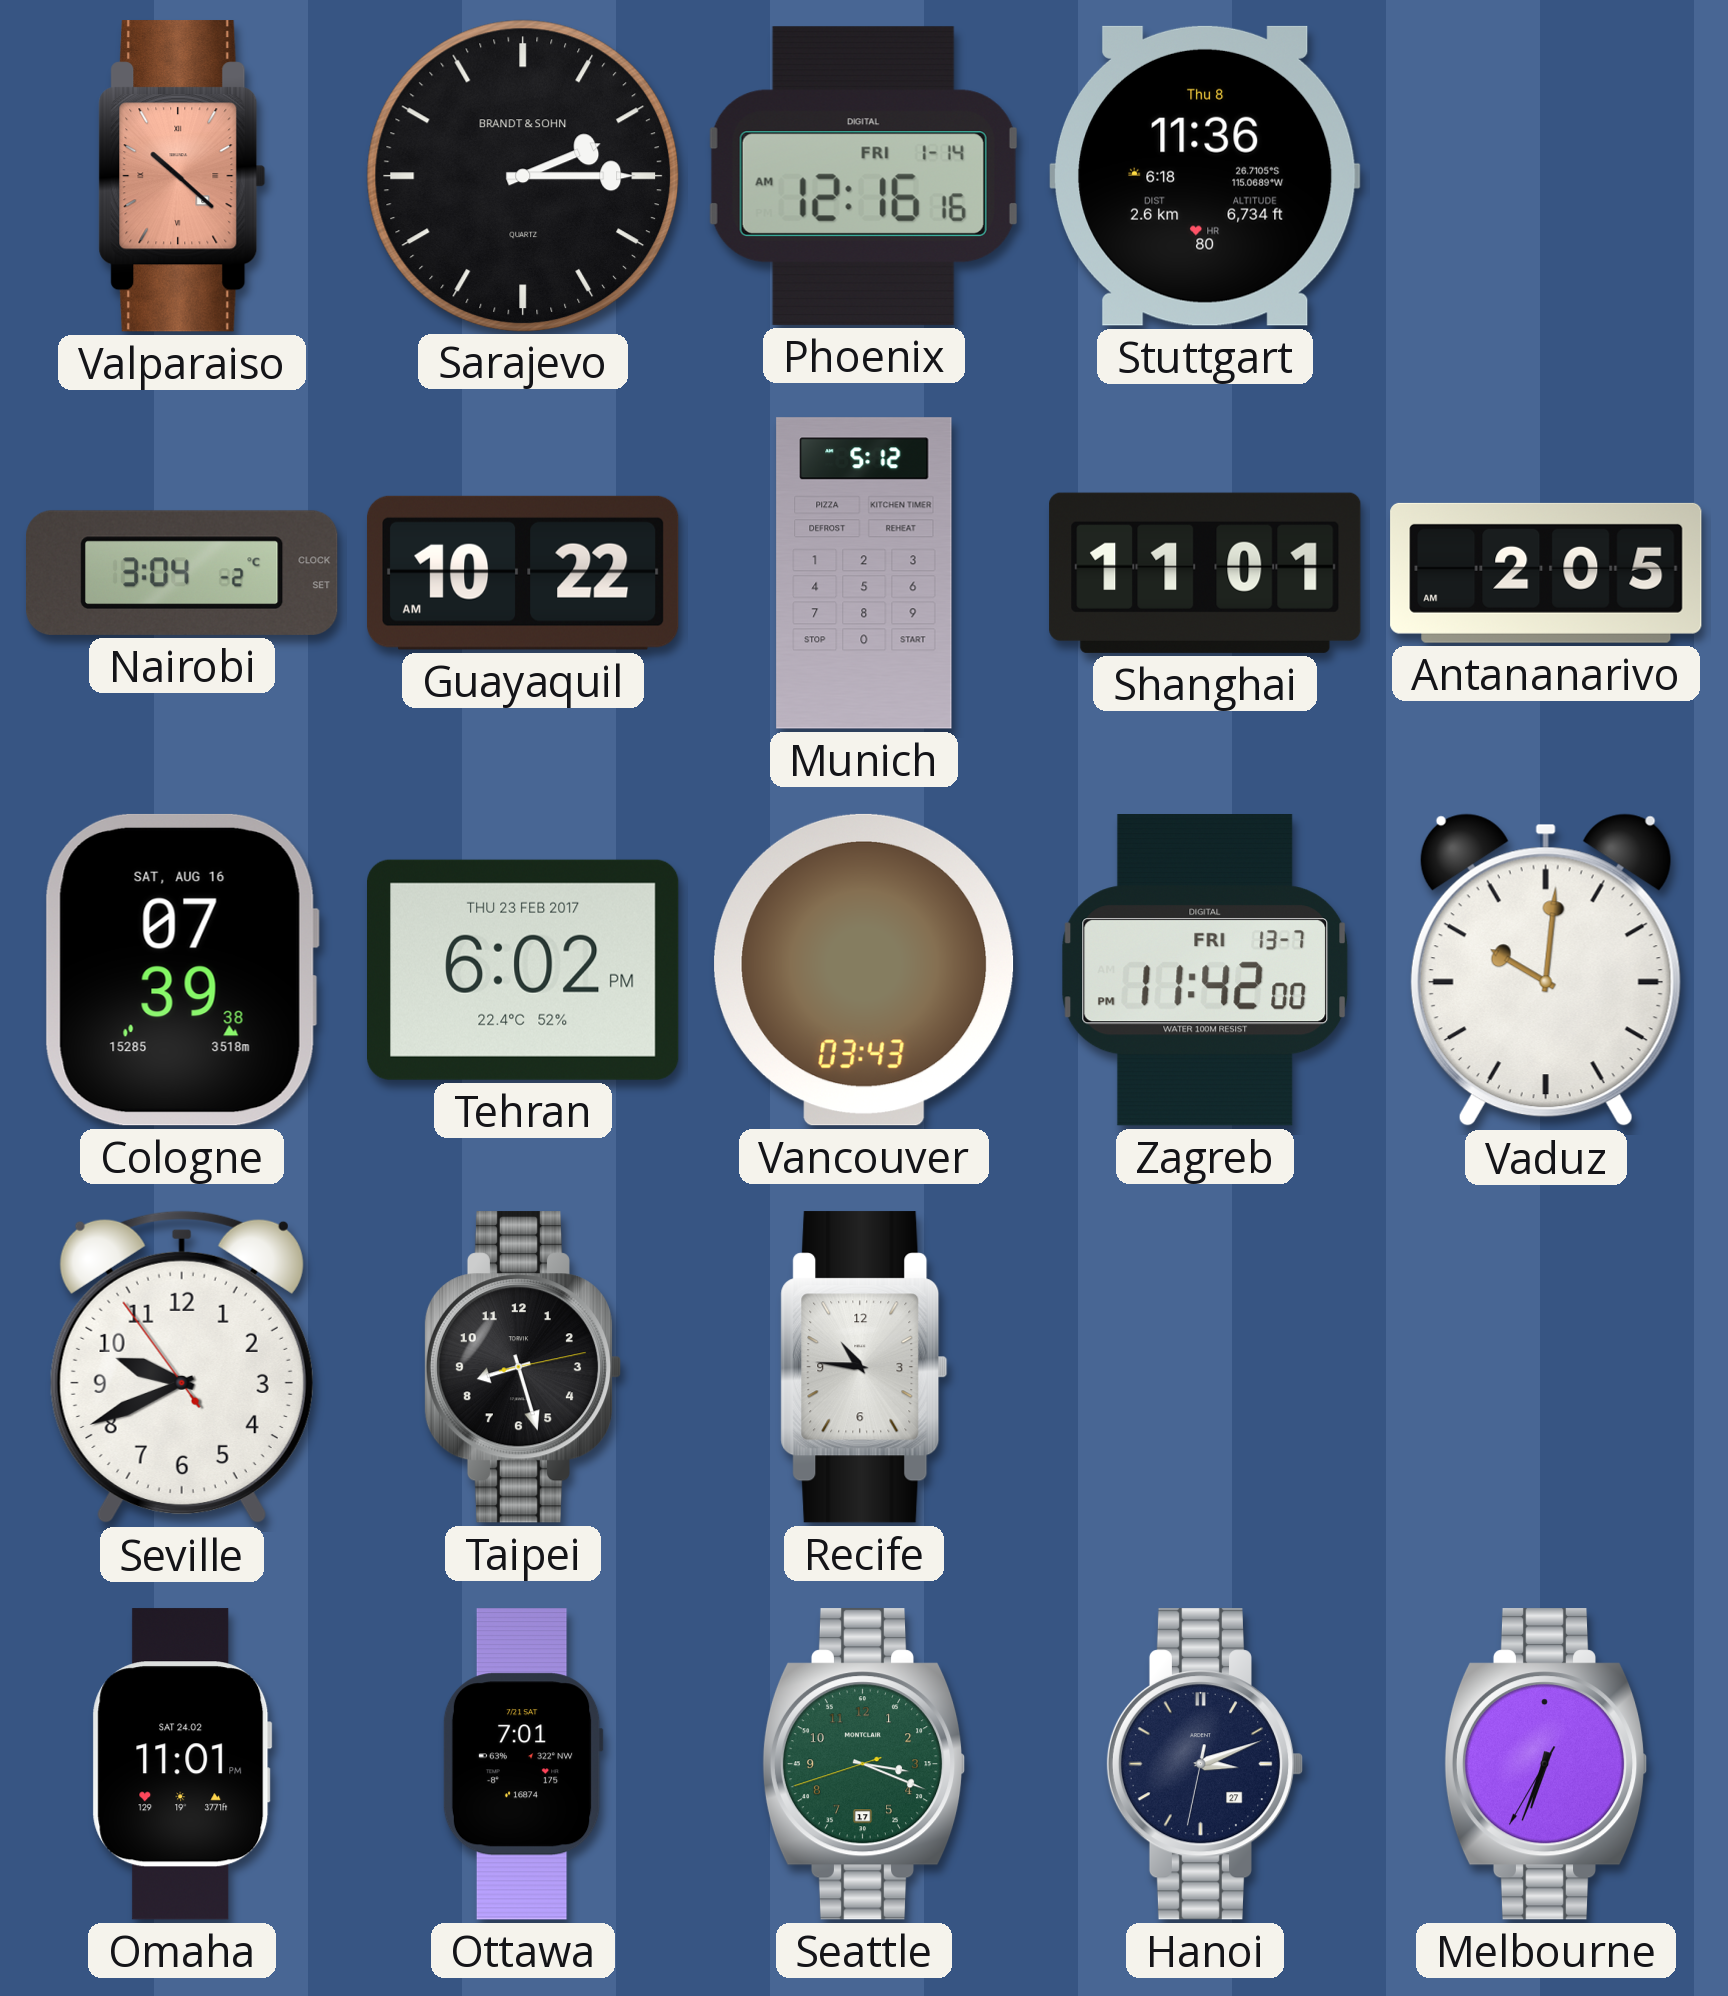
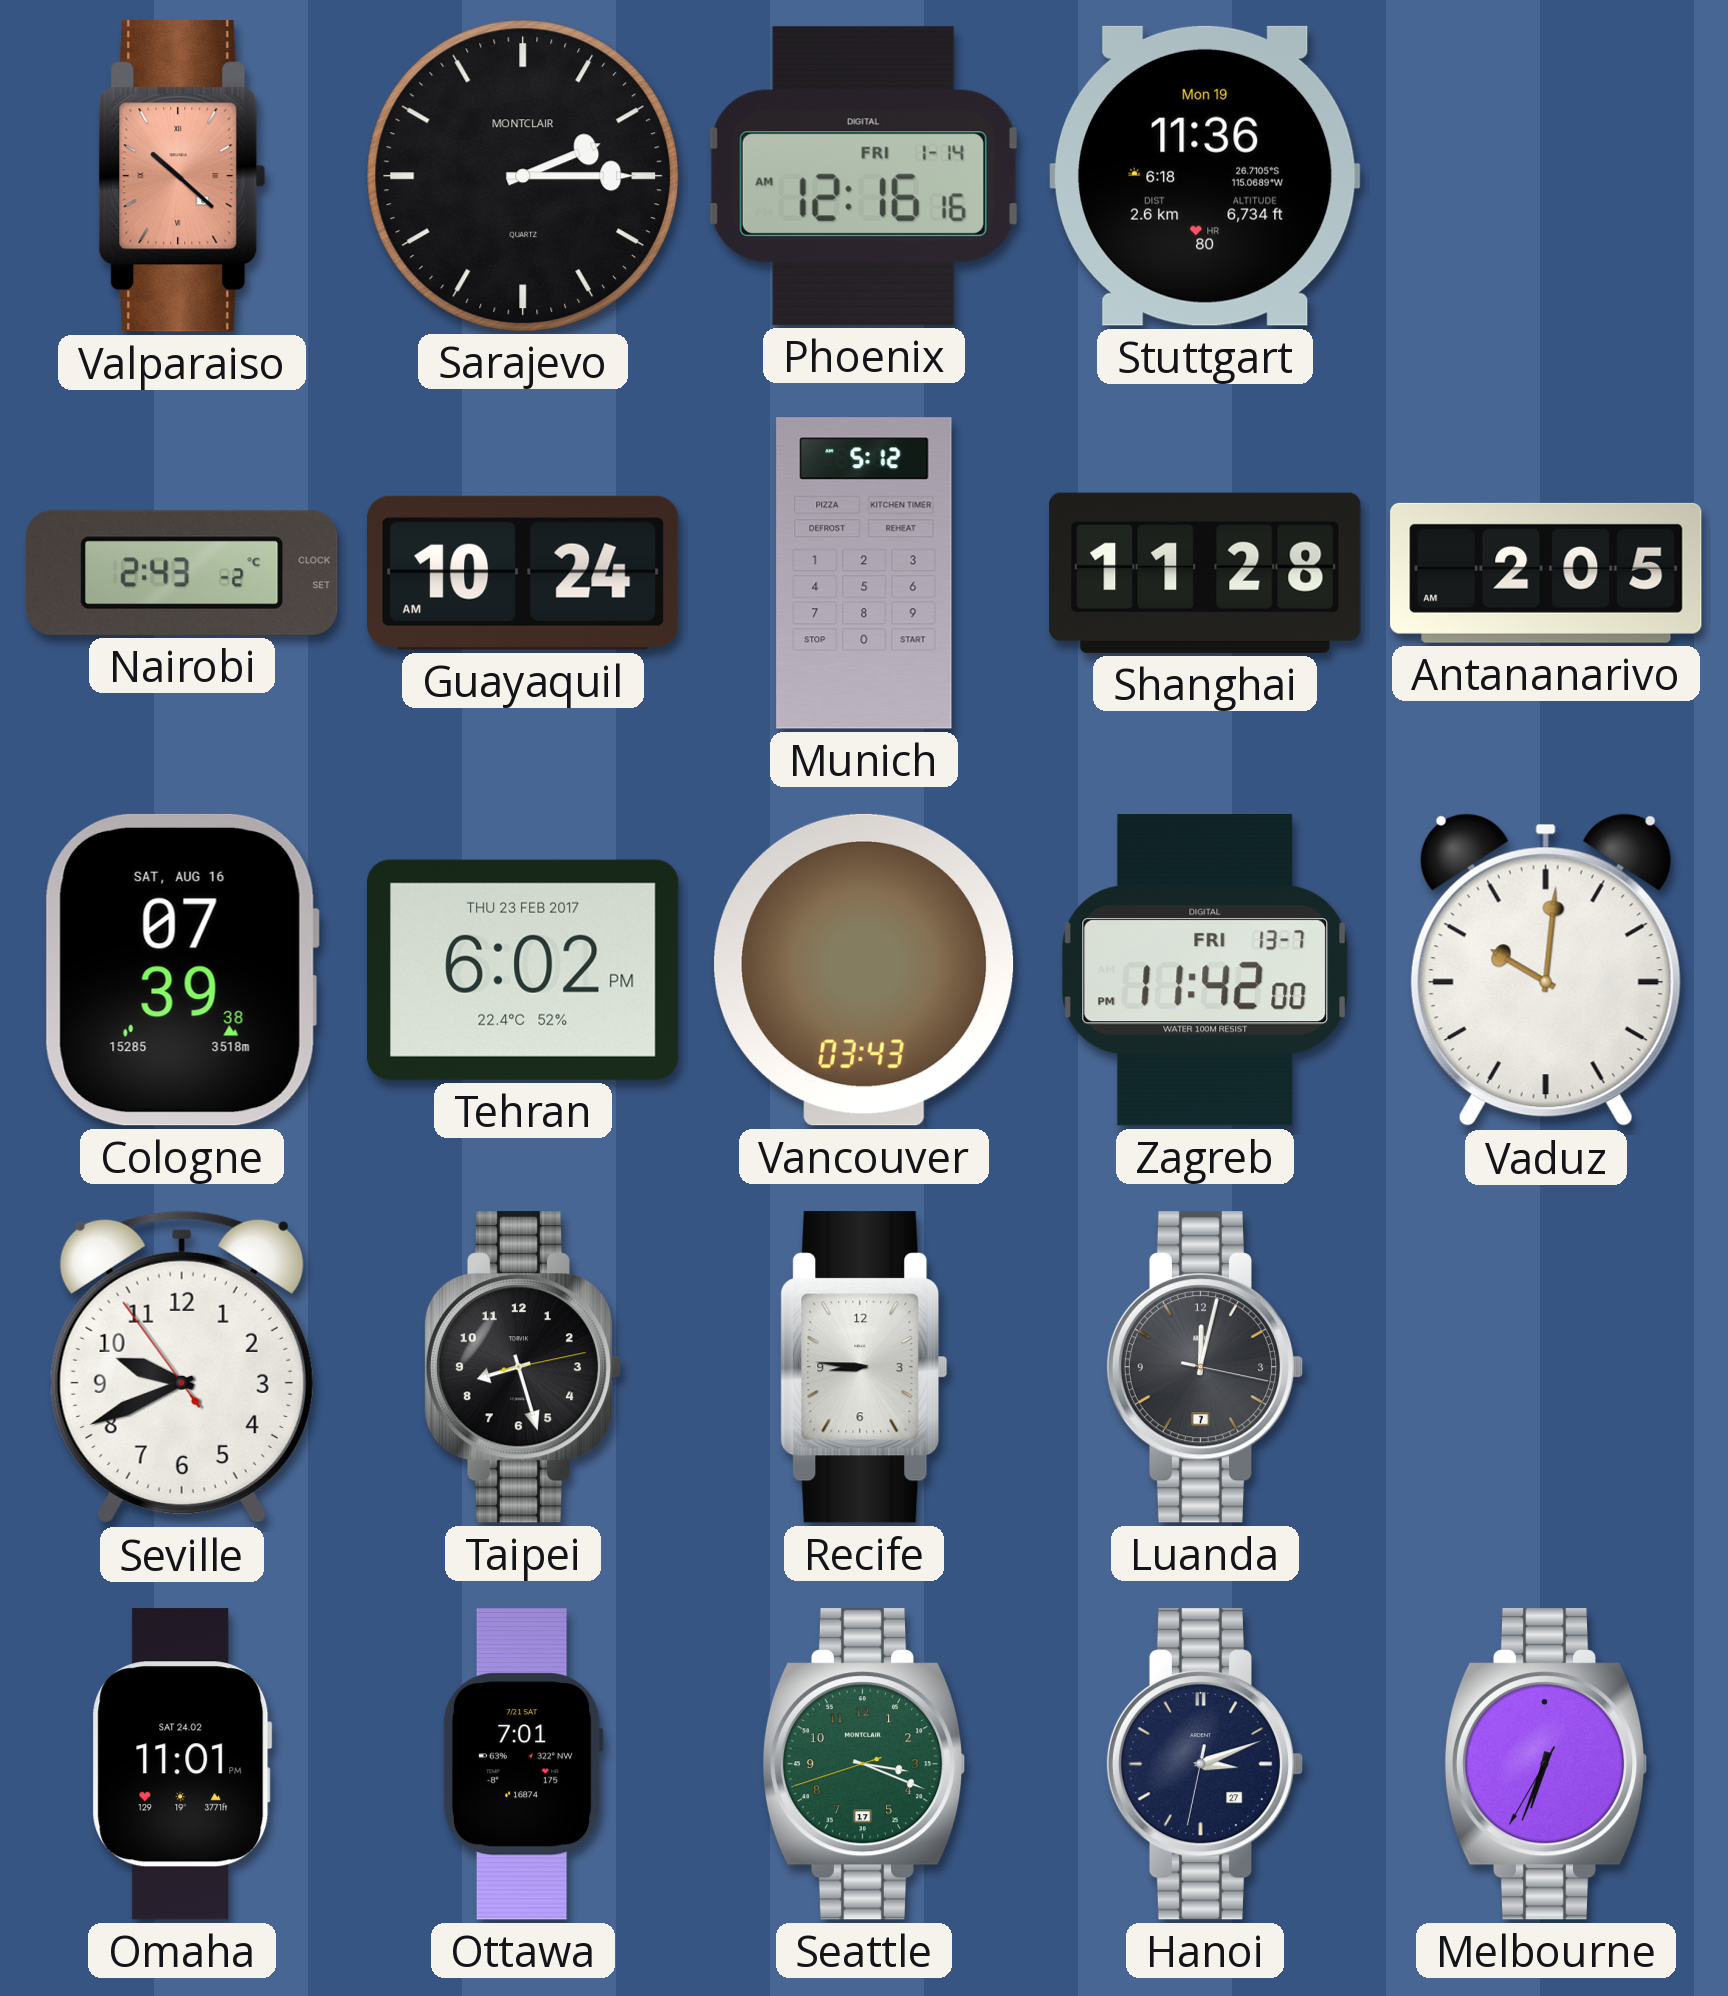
Sarajevo brand: BRANDT & SOHN -> MONTCLAIR (522, 175)
Stuttgart date: Thu 8 -> Mon 19 (1206, 176)
Nairobi: 3:04 -> 2:43 (183, 573)
Guayaquil: 10:22 -> 10:24 (523, 573)
Shanghai: 11:01 -> 11:28 (1205, 573)
Recife: 10:46 -> 8:46 (864, 1367)
Luanda: none -> 12:02 (1205, 1367)
